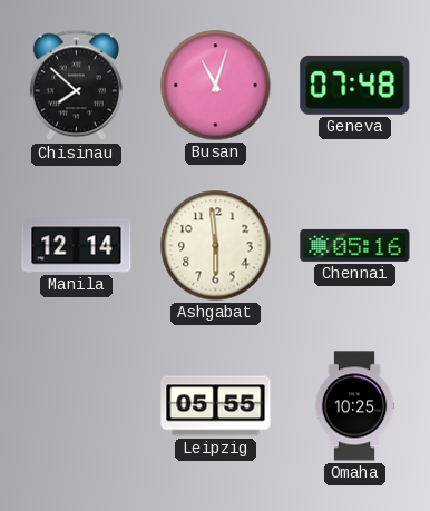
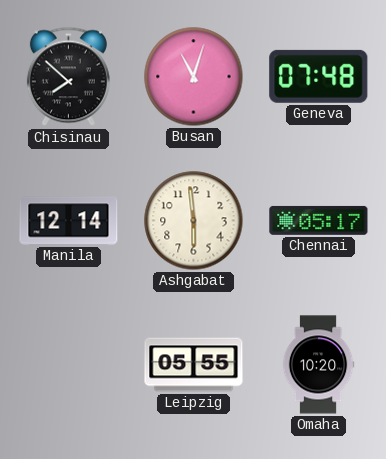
Chennai: 05:16 -> 05:17 (319, 220)
Omaha: 10:25 -> 10:20 (318, 365)
